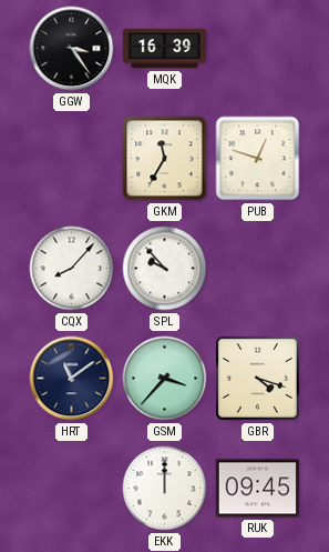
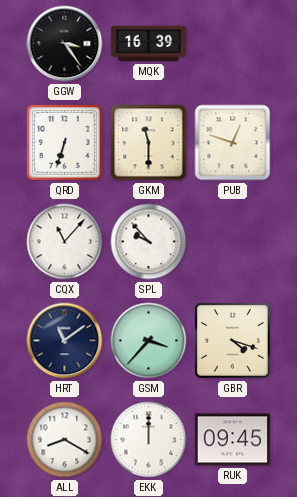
QRD: none -> 6:33 (65, 143)
GKM: 11:35 -> 11:30 (149, 143)
CQX: 8:07 -> 11:07 (65, 242)
ALL: none -> 8:20 (65, 440)
